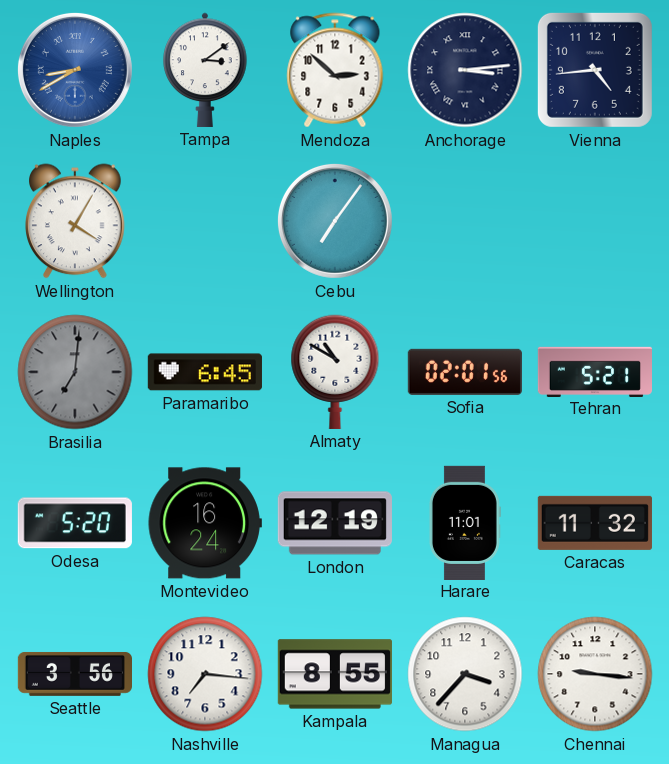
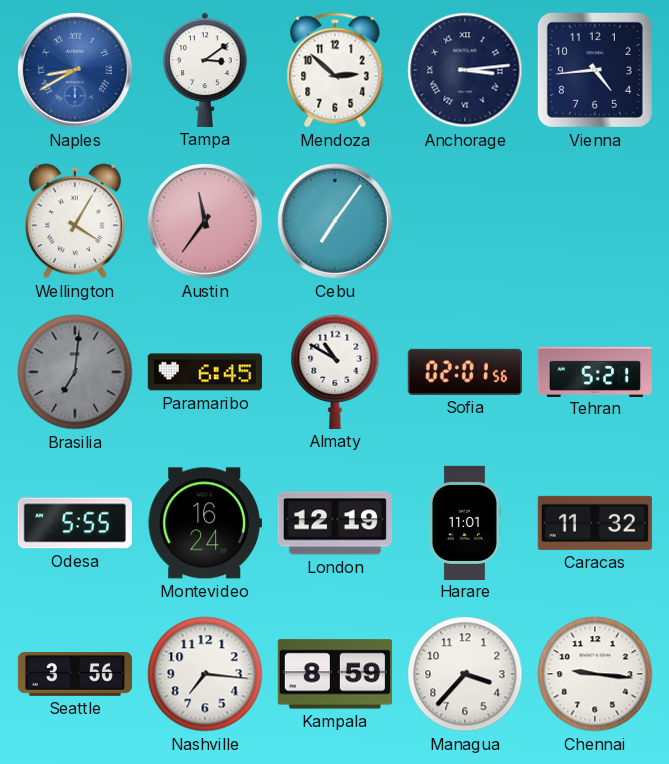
Austin: none -> 11:36 (205, 221)
Odesa: 5:20 -> 5:55 (75, 523)
Kampala: 8:55 -> 8:59 (335, 674)
